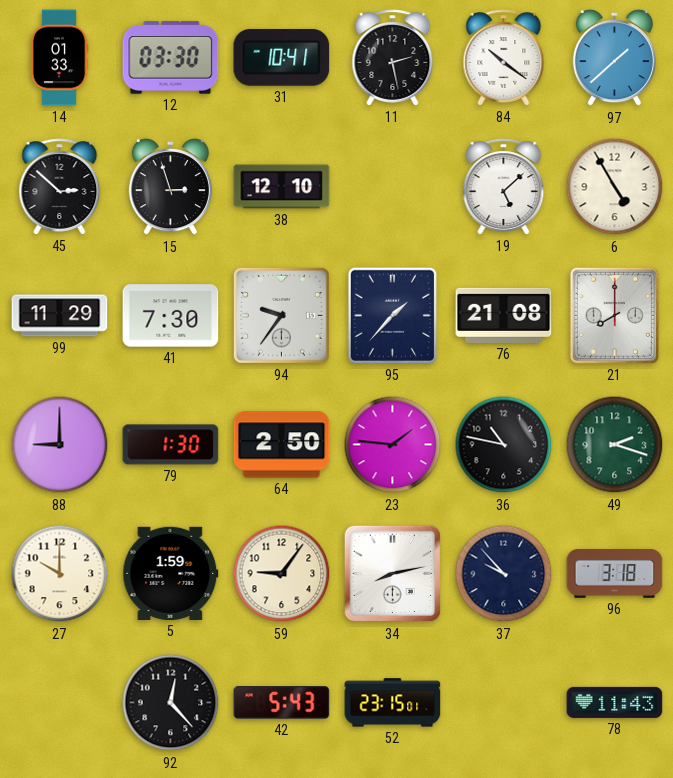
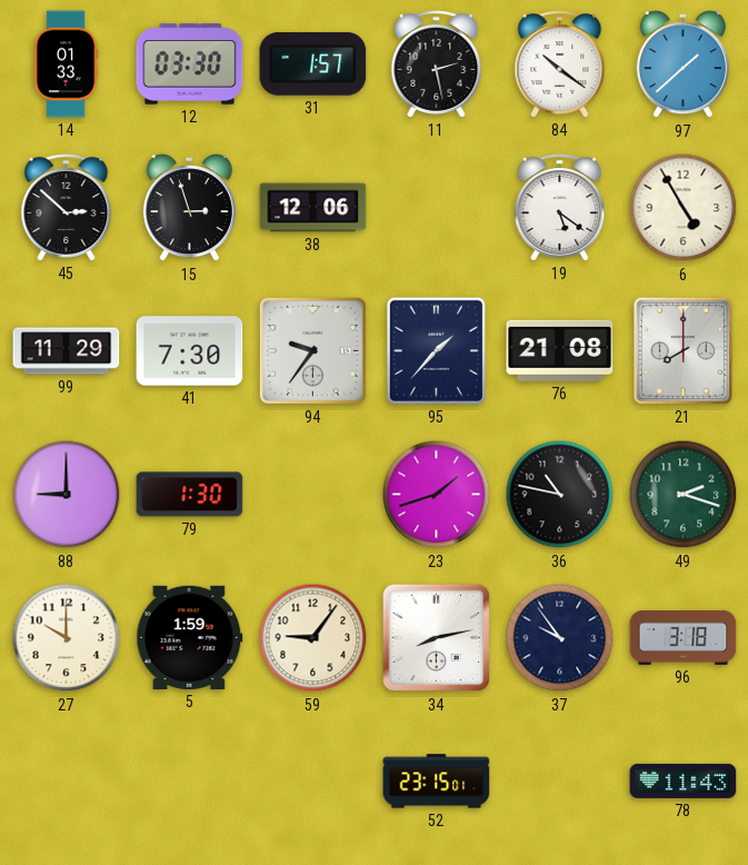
31: 10:41 -> 1:57 (313, 63)
38: 12:10 -> 12:06 (313, 208)
19: 5:08 -> 5:21 (560, 208)
64: 2:50 -> none (282, 445)
23: 1:46 -> 1:42 (437, 495)
37: 9:53 -> 9:54 (560, 638)
92: 12:23 -> none (171, 703)
42: 5:43 -> none (282, 703)
